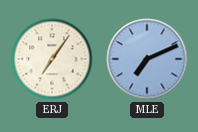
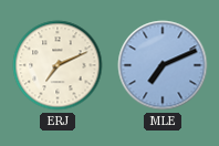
ERJ: 7:06 -> 7:11 (58, 65)
